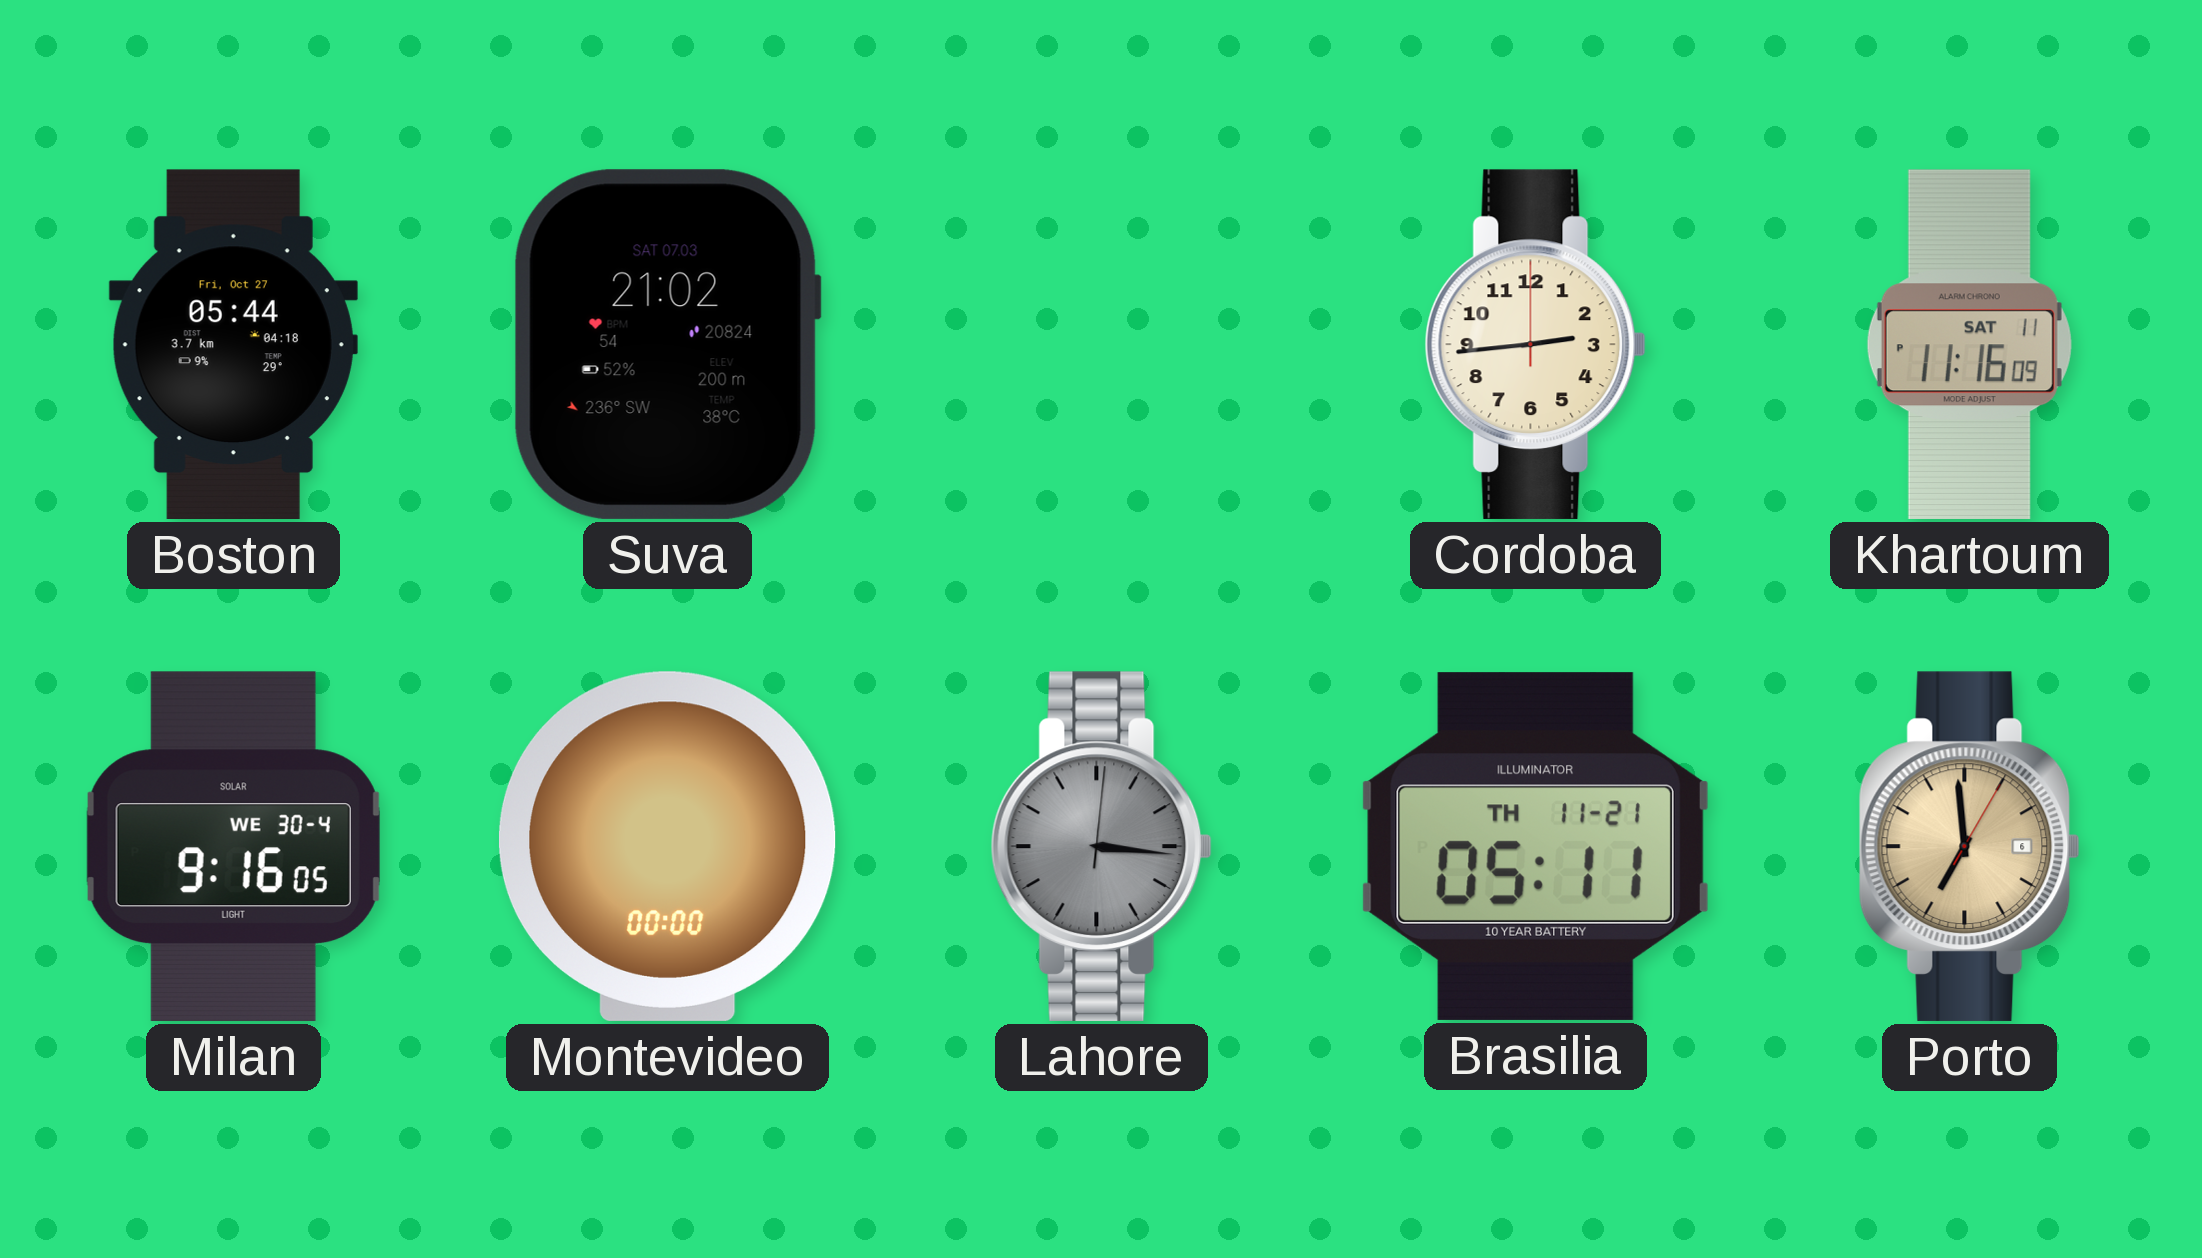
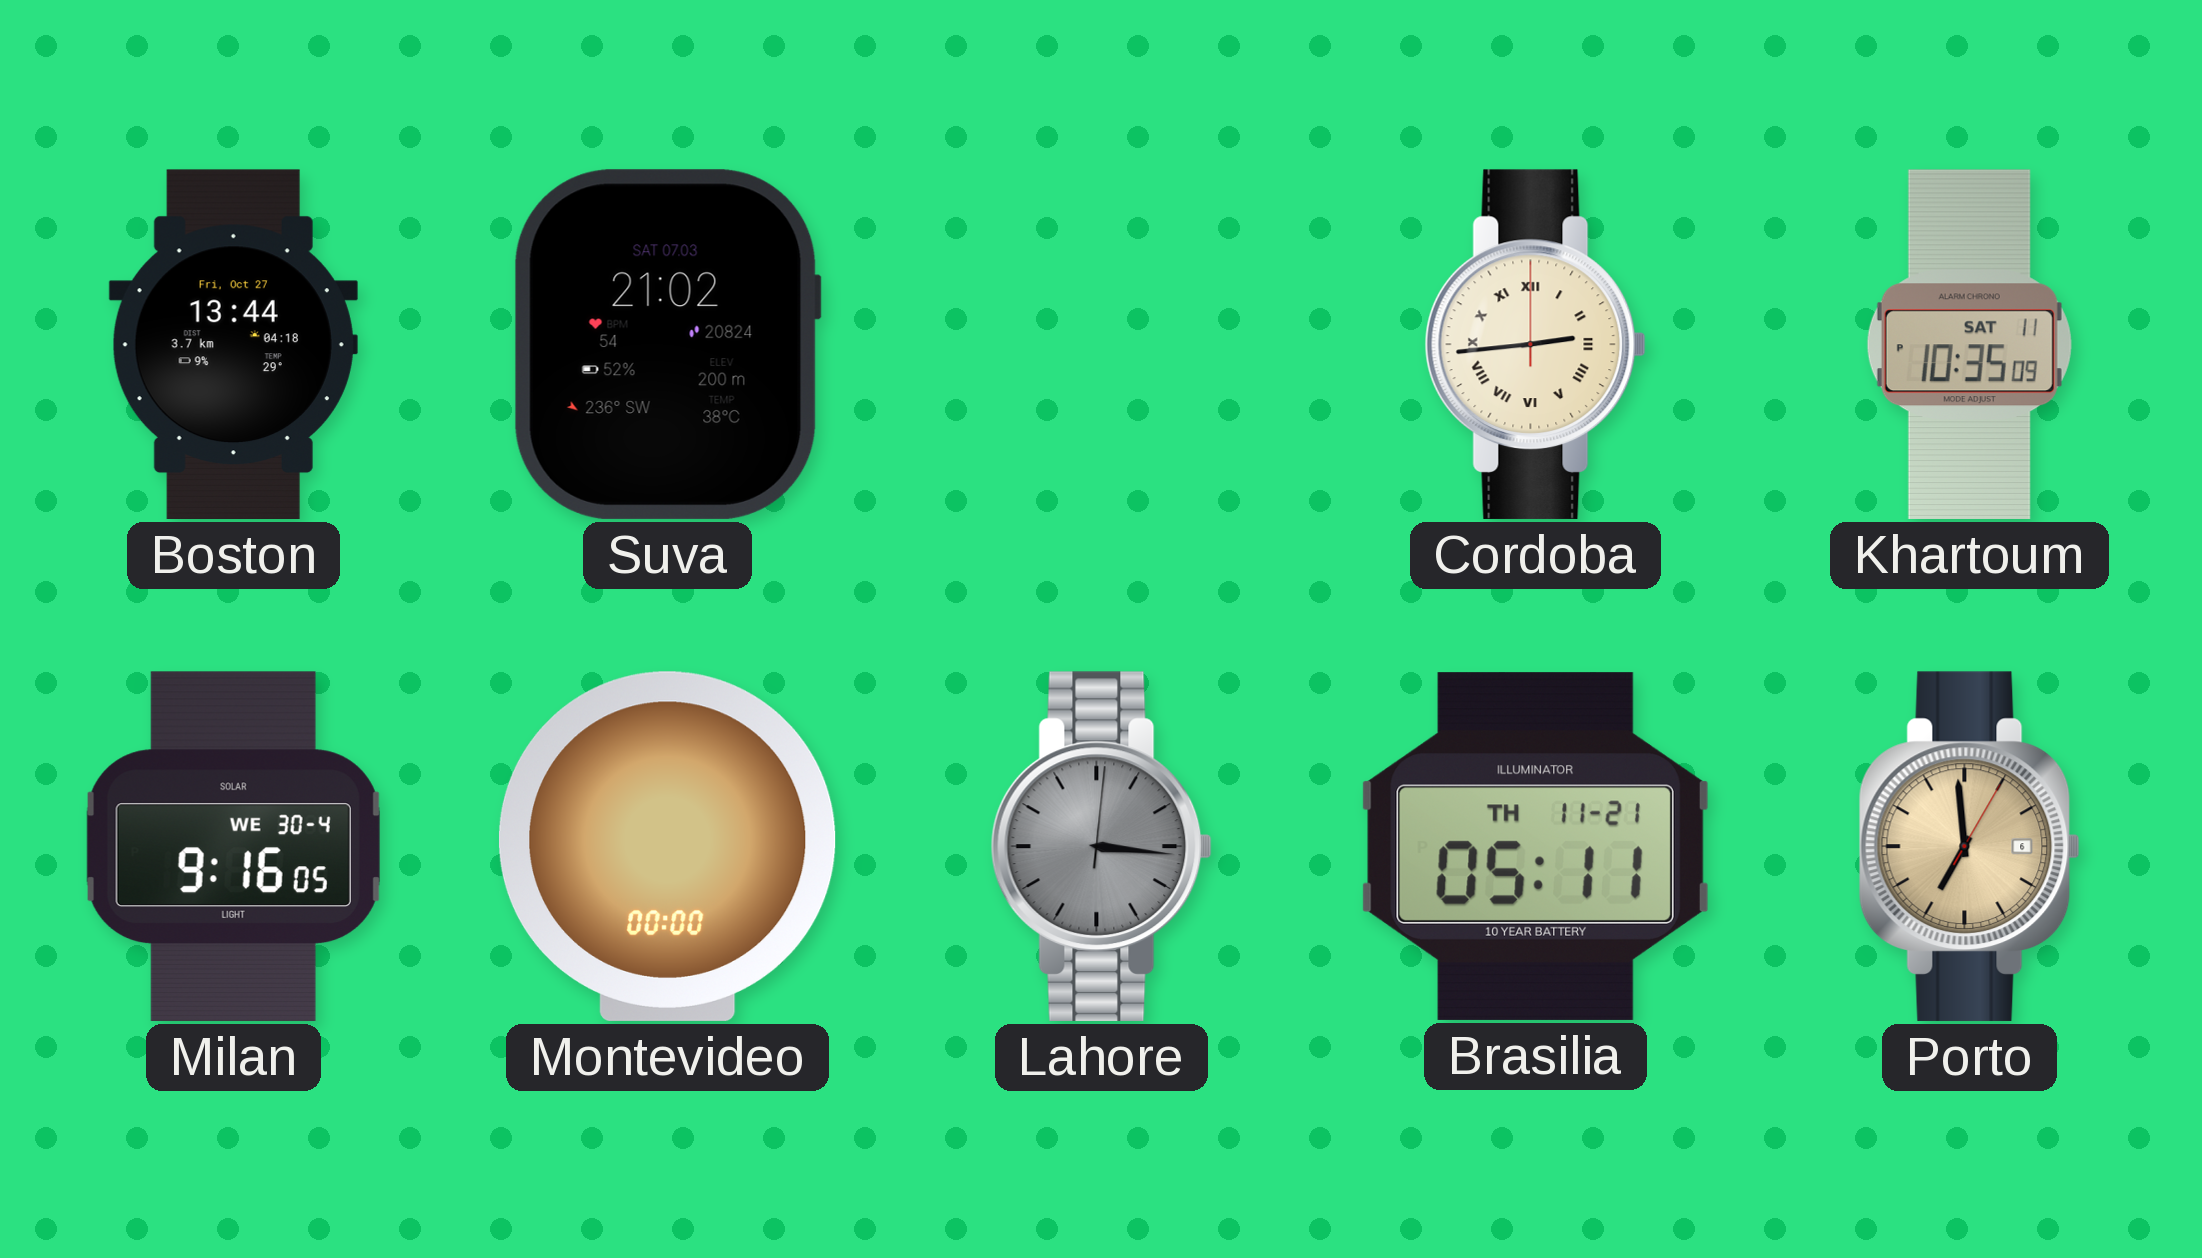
Boston: 05:44 -> 13:44 (233, 344)
Cordoba numerals: Arabic -> Roman (1535, 344)
Khartoum: 11:16 -> 10:35 (1969, 344)
